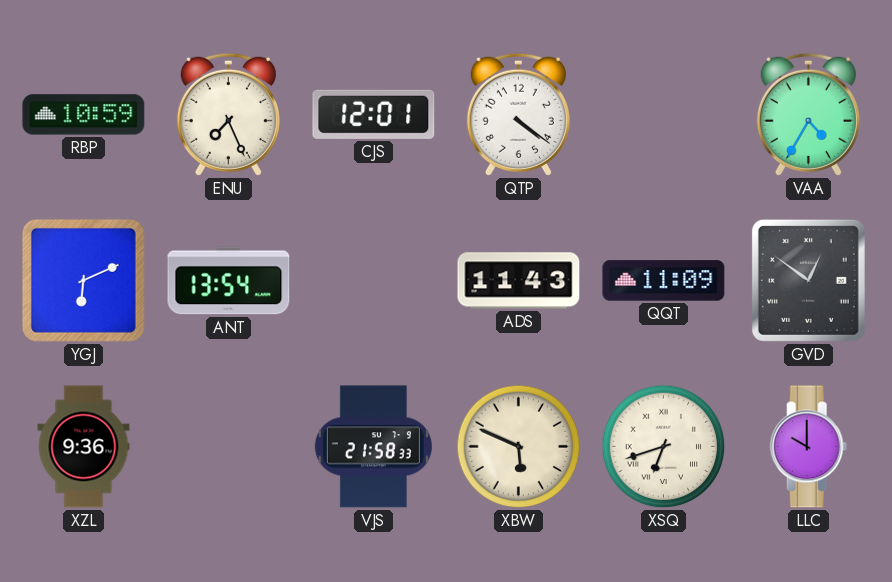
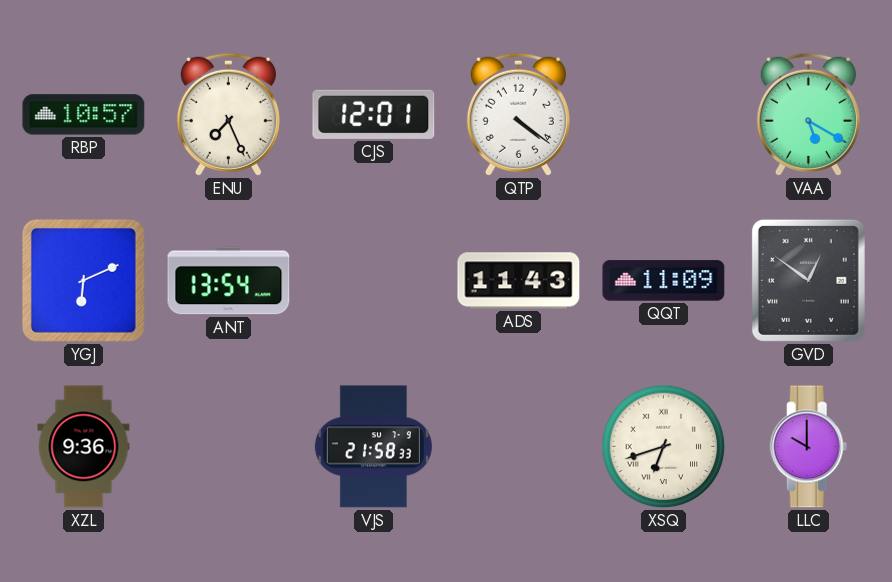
RBP: 10:59 -> 10:57 (84, 115)
VAA: 4:35 -> 5:20 (808, 114)
XBW: 5:49 -> none (519, 447)
